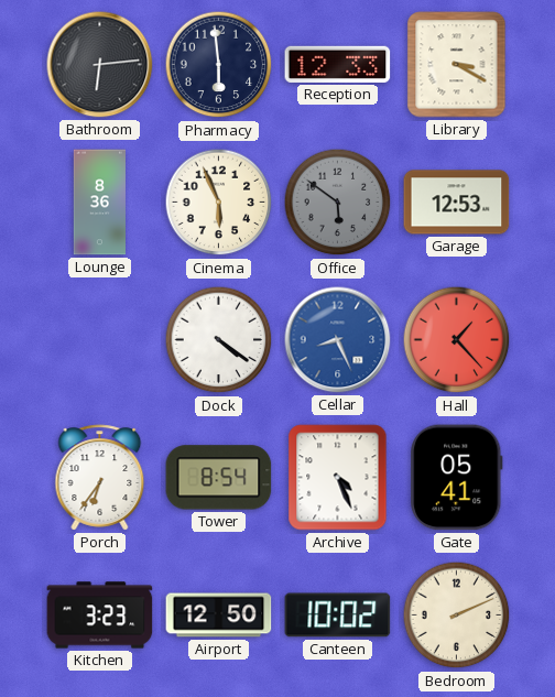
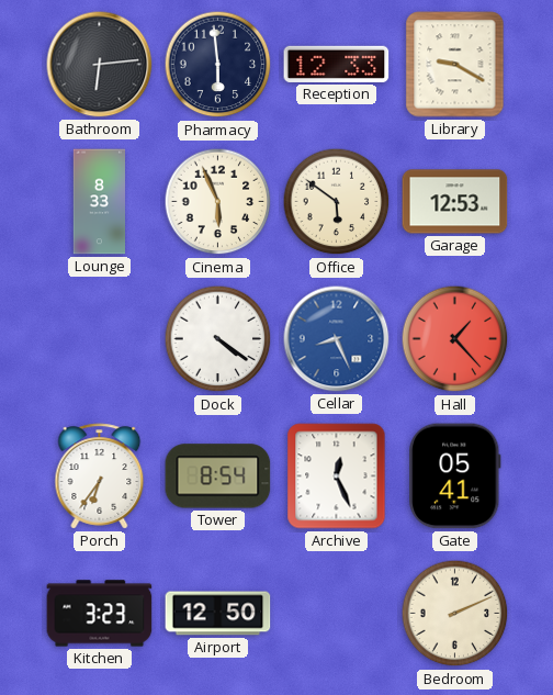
Library: 3:20 -> 9:20 (455, 65)
Lounge: 8:36 -> 8:33 (99, 202)
Office dial: grey -> cream (337, 202)
Archive: 4:26 -> 12:26 (337, 477)
Canteen: 10:02 -> none (338, 616)
